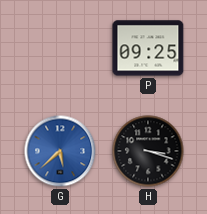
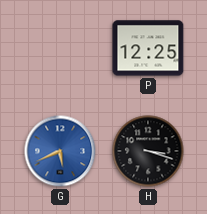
P: 09:25 -> 12:25 (148, 48)
G: 5:38 -> 5:41 (60, 151)
